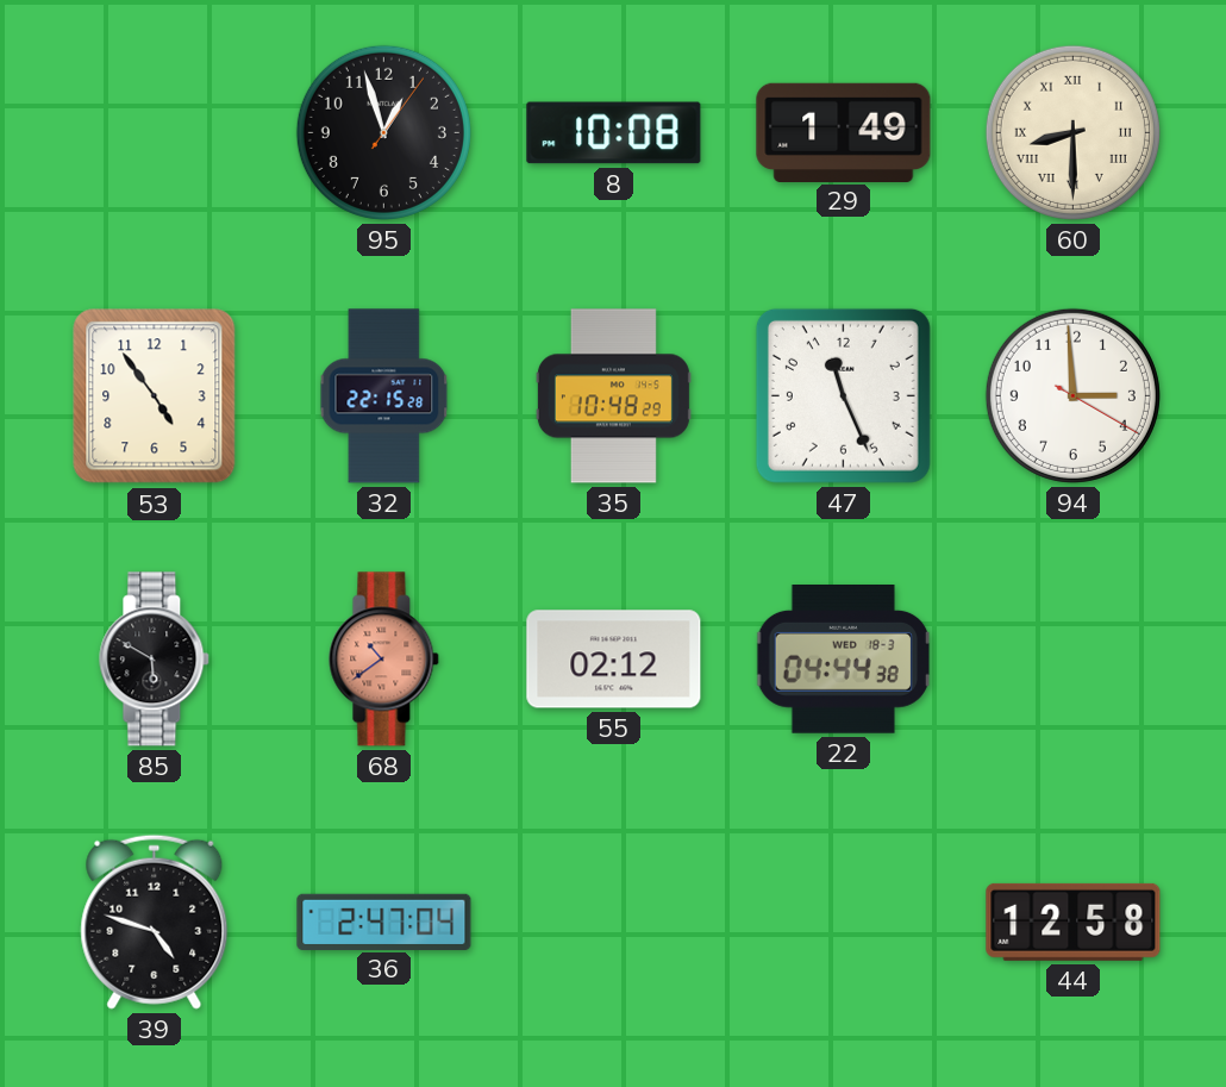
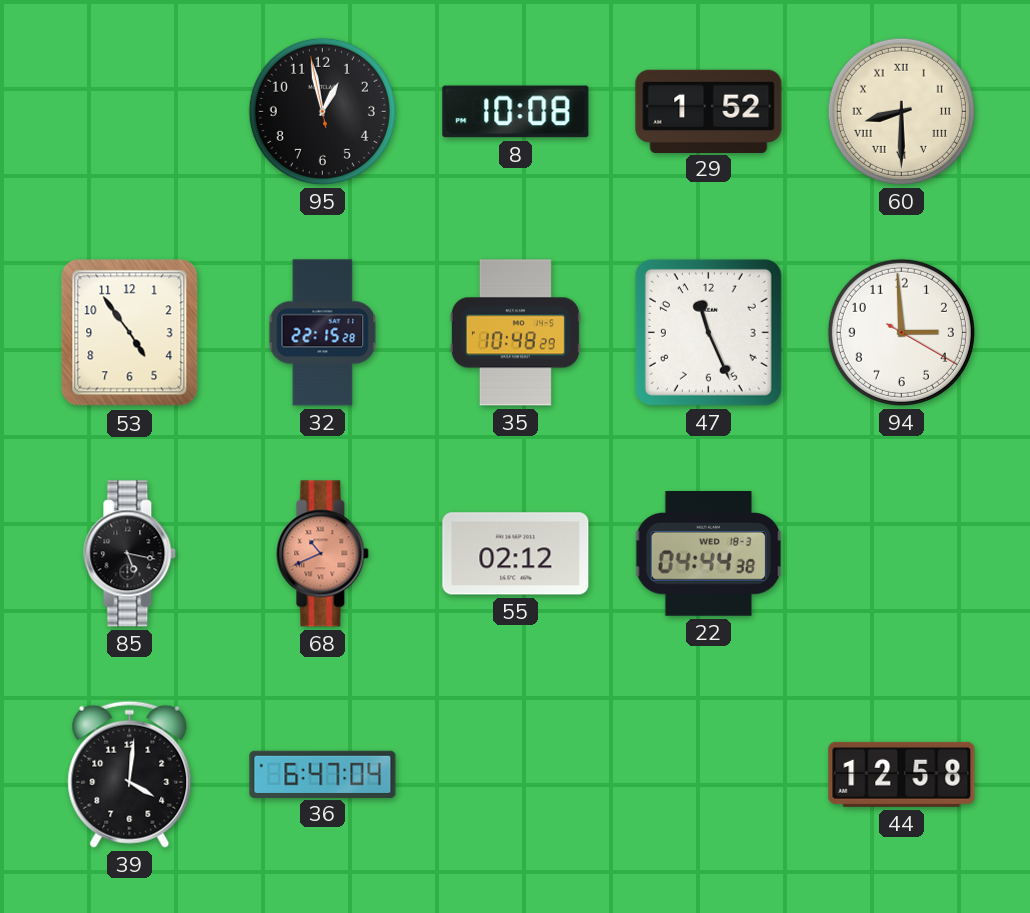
95: 12:57:06 -> 12:57:58 (322, 111)
29: 1:49 -> 1:52 (709, 111)
85: 5:50 -> 5:17 (130, 554)
68: 10:39 -> 10:41 (323, 554)
39: 4:48 -> 4:01 (130, 774)
36: 2:47 -> 6:47 (323, 774)
